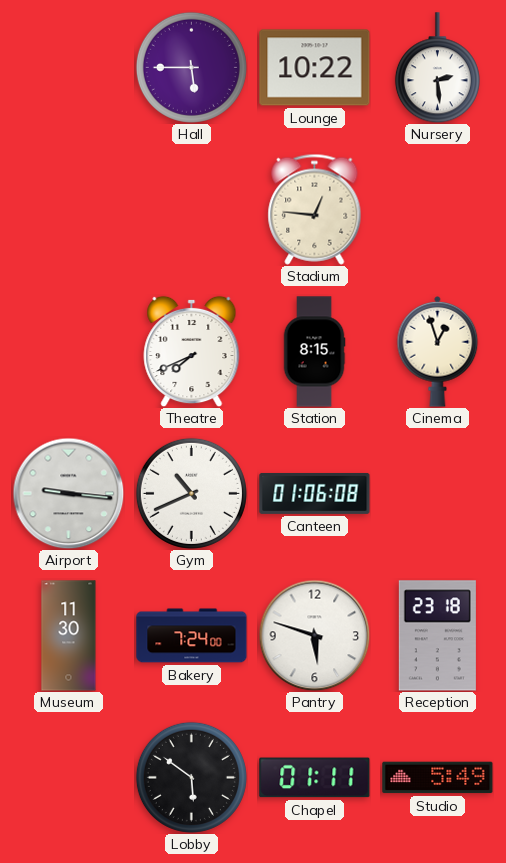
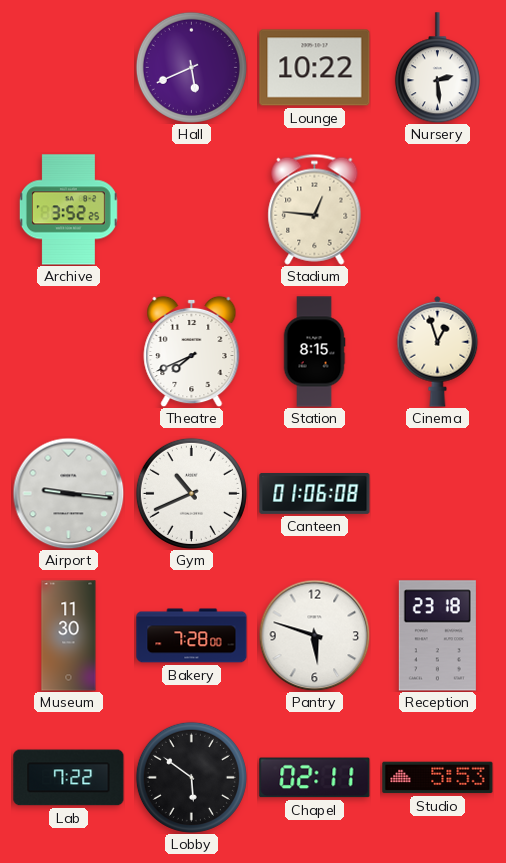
Hall: 5:45 -> 5:41 (191, 67)
Archive: none -> 3:52 (68, 210)
Bakery: 7:24 -> 7:28 (192, 636)
Lab: none -> 7:22 (69, 778)
Chapel: 01:11 -> 02:11 (315, 778)
Studio: 5:49 -> 5:53 (438, 778)
